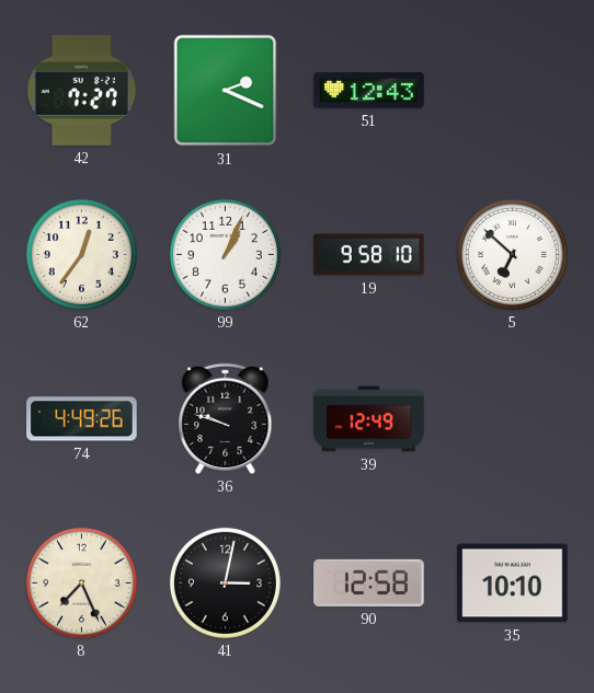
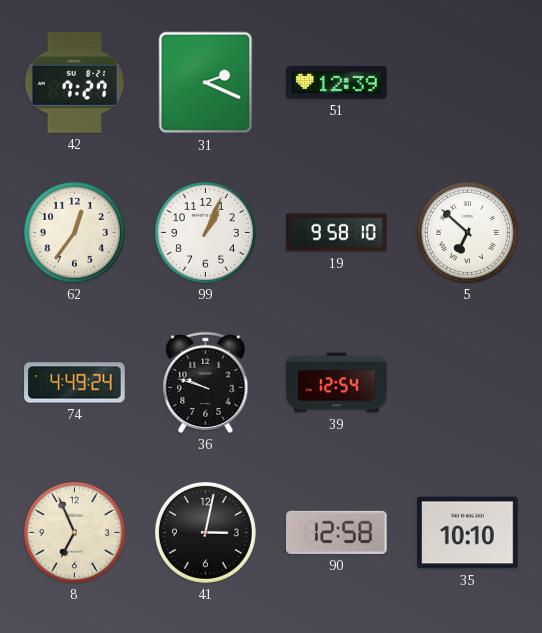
51: 12:43 -> 12:39 (337, 82)
74: 4:49:26 -> 4:49:24 (75, 383)
39: 12:49 -> 12:54 (337, 383)
8: 7:26 -> 6:56 (74, 532)
